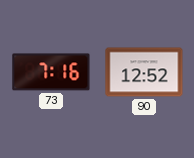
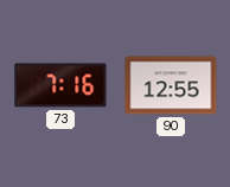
90: 12:52 -> 12:55 (171, 85)
